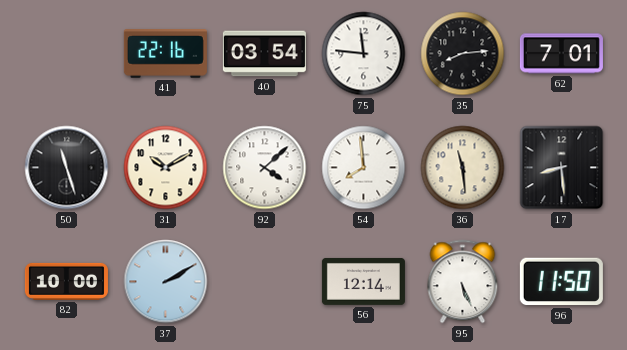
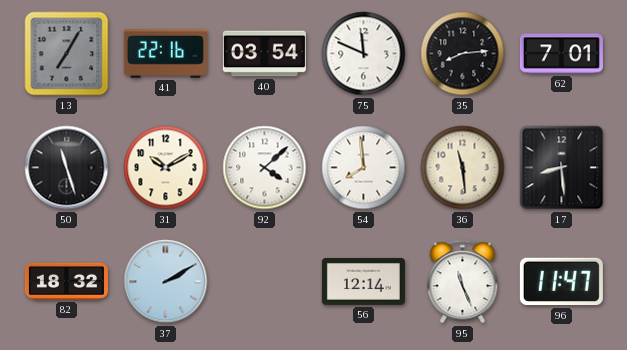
13: none -> 7:05 (67, 54)
75: 11:46 -> 11:49 (364, 54)
82: 10:00 -> 18:32 (66, 281)
95: 5:26 -> 11:26 (463, 282)
96: 11:50 -> 11:47 (561, 282)
